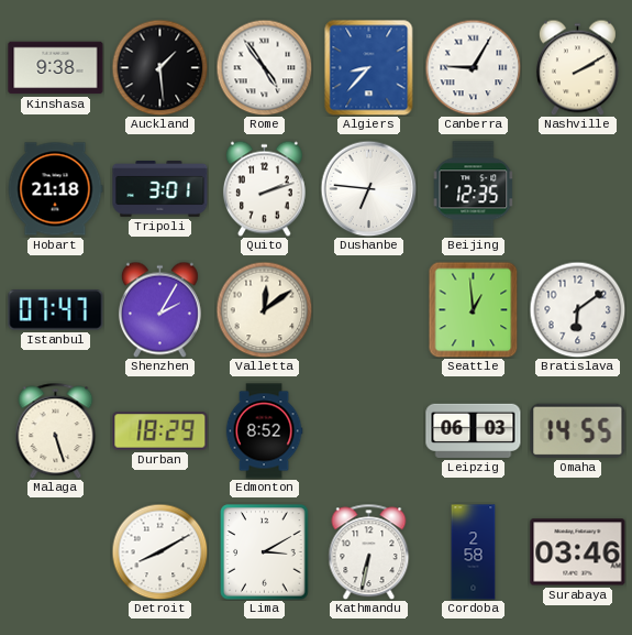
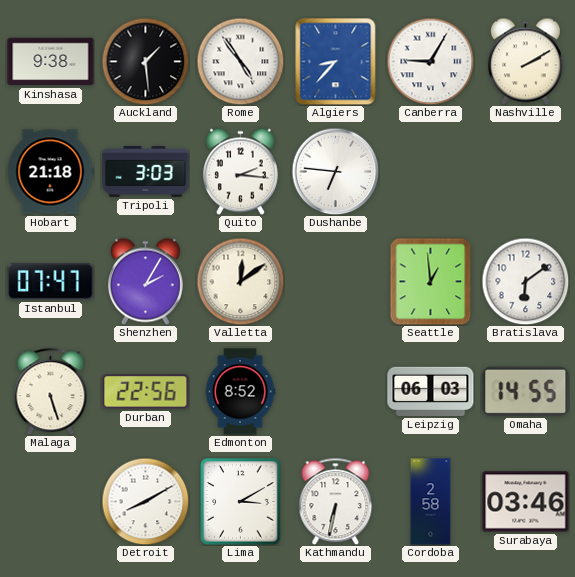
Tripoli: 3:01 -> 3:03 (146, 172)
Quito: 2:12 -> 2:16 (240, 171)
Beijing: 12:35 -> none (474, 189)
Durban: 18:29 -> 22:56 (146, 392)
